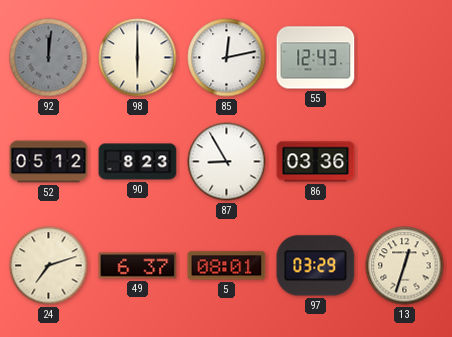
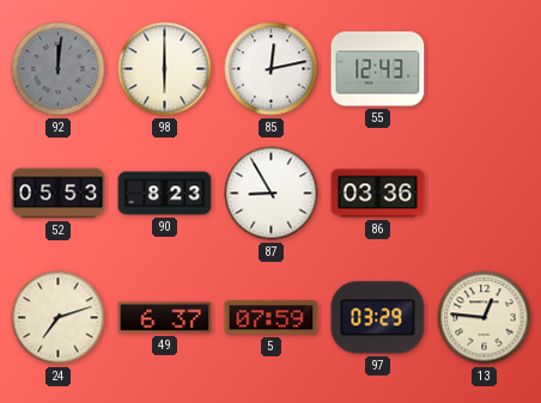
52: 05:12 -> 05:53 (59, 194)
5: 08:01 -> 07:59 (272, 318)
13: 12:33 -> 12:46 (485, 318)
